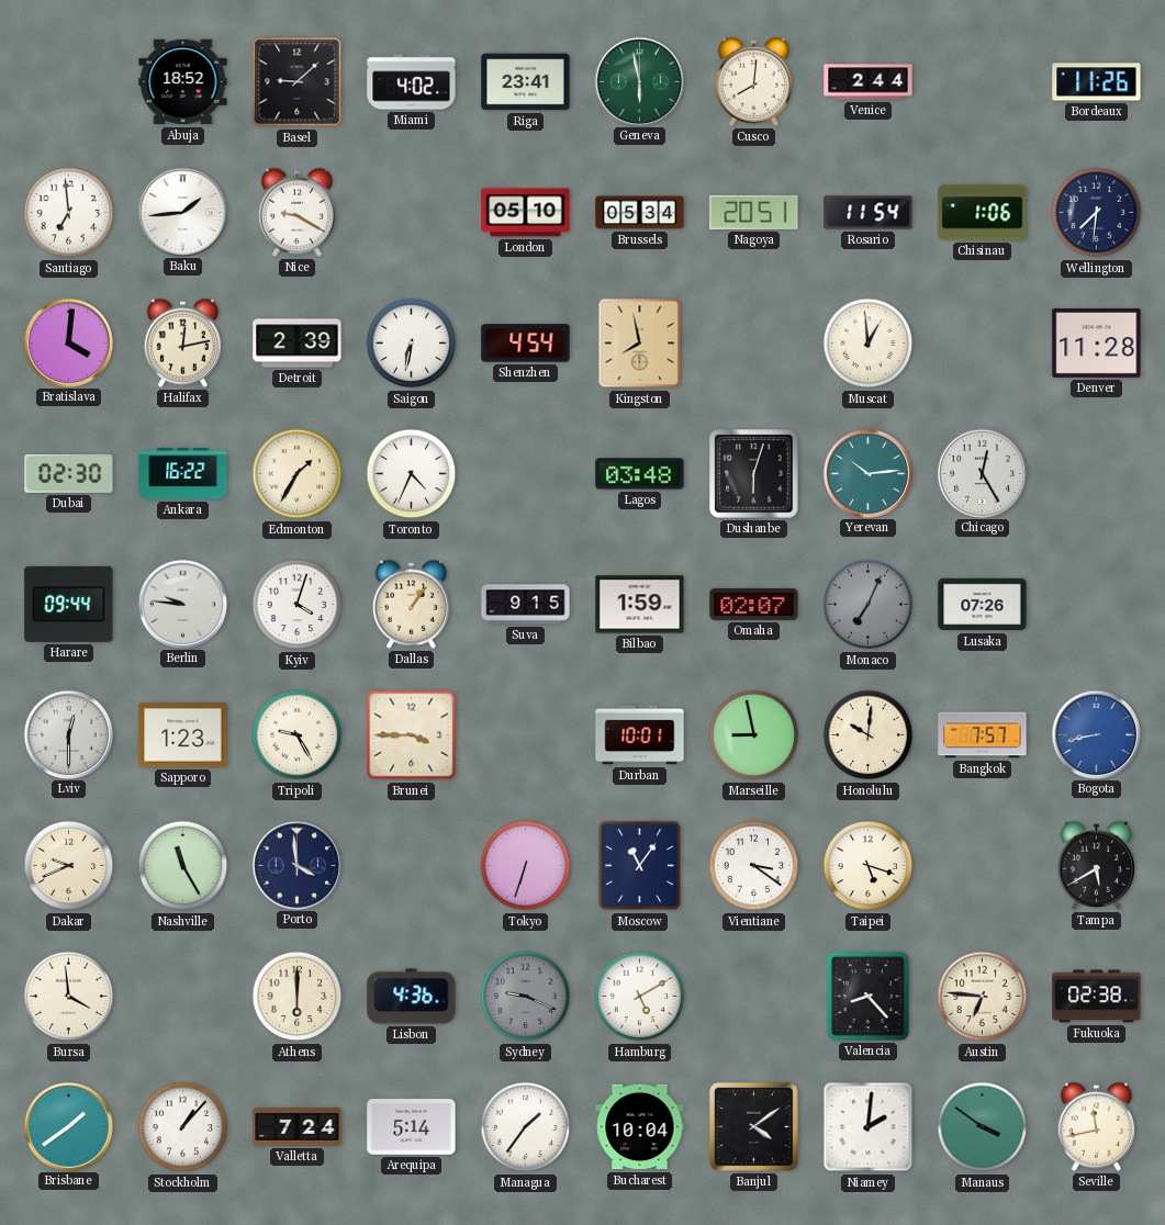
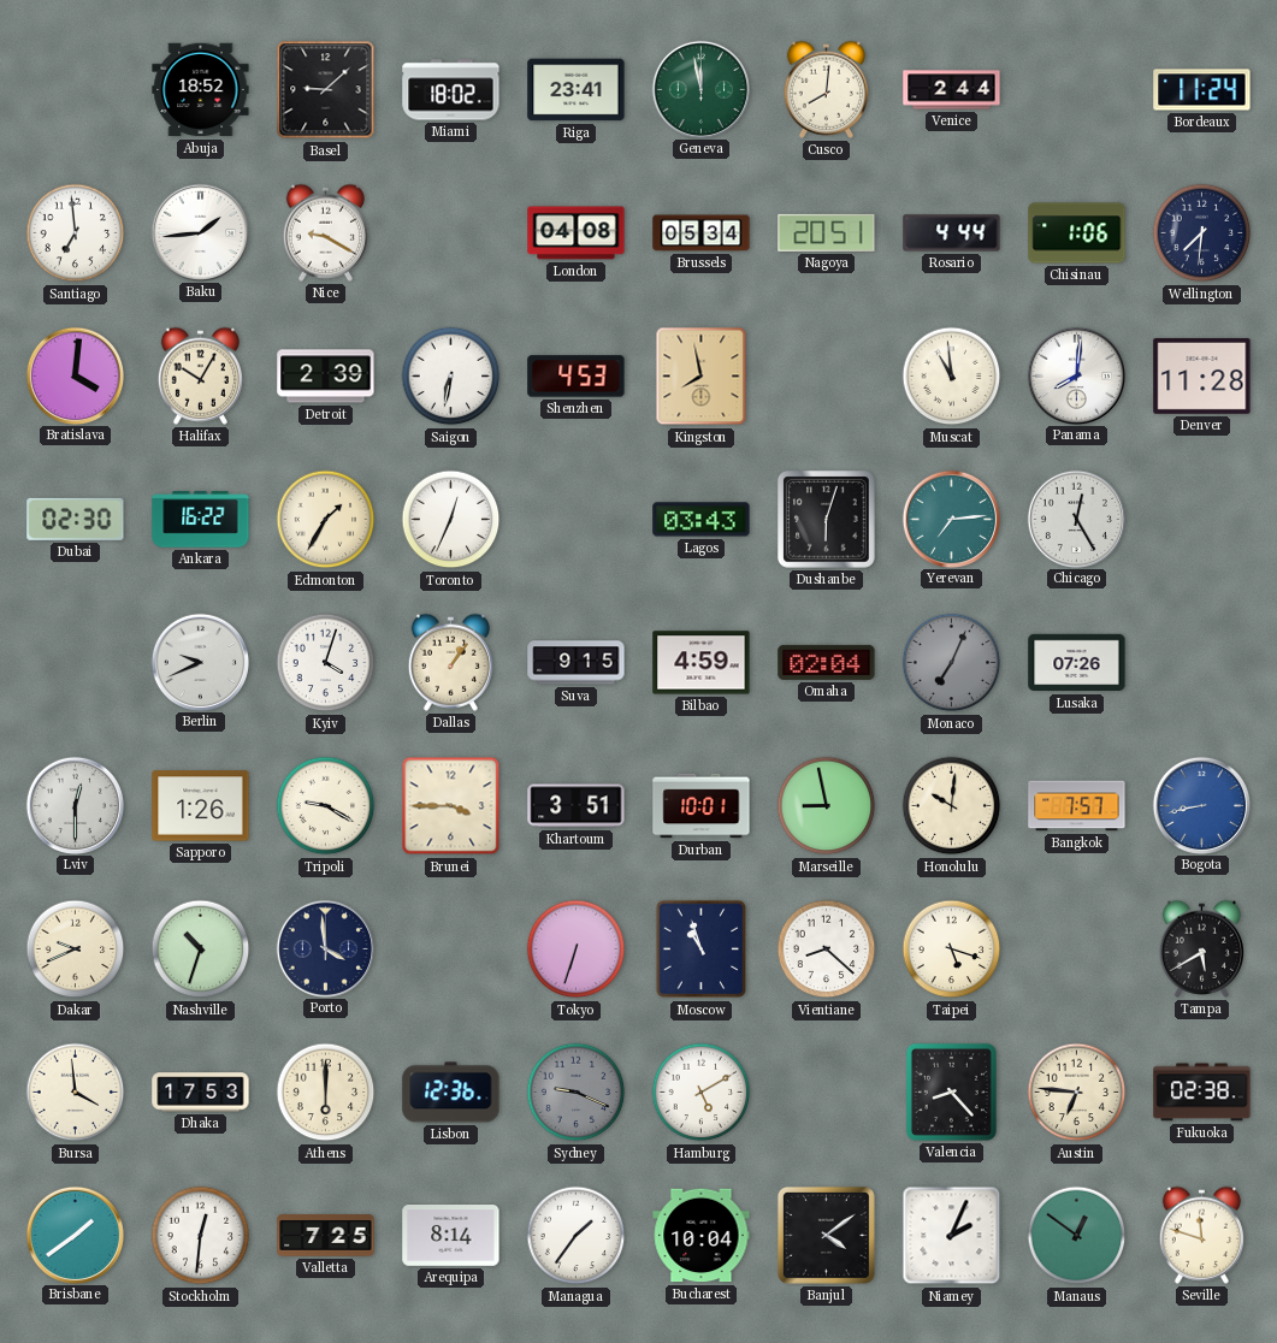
Miami: 4:02 -> 18:02 (451, 90)
Geneva: 5:58 -> 11:58 (700, 89)
Bordeaux: 11:26 -> 11:24 (1202, 90)
London: 05:10 -> 04:08 (577, 233)
Rosario: 11:54 -> 4:44 (952, 233)
Halifax: 12:13 -> 10:05 (200, 375)
Shenzhen: 4:54 -> 4:53 (577, 377)
Muscat: 12:59 -> 10:59 (952, 377)
Panama: none -> 8:01 (1076, 375)
Toronto: 4:34 -> 12:34 (451, 520)
Lagos: 03:48 -> 03:43 (702, 520)
Yerevan: 10:14 -> 7:14 (951, 519)
Harare: 09:44 -> none (69, 604)
Berlin: 9:46 -> 9:41 (200, 662)
Bilbao: 1:59 -> 4:59 (702, 663)
Omaha: 02:07 -> 02:04 (827, 662)
Sapporo: 1:23 -> 1:26 (201, 806)
Tripoli: 9:25 -> 9:20 (326, 806)
Khartoum: none -> 3:51 (577, 806)
Nashville: 11:25 -> 10:33 (201, 949)
Moscow: 11:06 -> 10:57 (702, 949)
Vientiane: 3:21 -> 8:22 (827, 949)
Dhaka: none -> 17:53 (201, 1093)
Lisbon: 4:36 -> 12:36 (451, 1093)
Stockholm: 1:07 -> 12:31 (201, 1236)
Valletta: 7:24 -> 7:25 (326, 1236)
Arequipa: 5:14 -> 8:14 (451, 1236)
Niamey: 2:01 -> 2:04 (952, 1236)
Manaus: 3:51 -> 12:51 (1077, 1236)
Seville: 11:43 -> 11:48 (1201, 1235)
